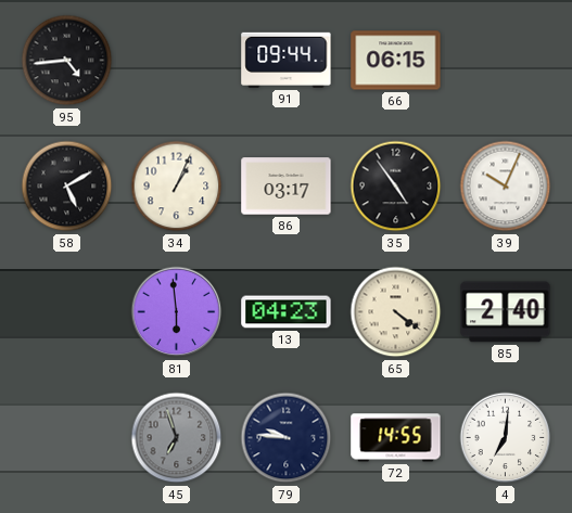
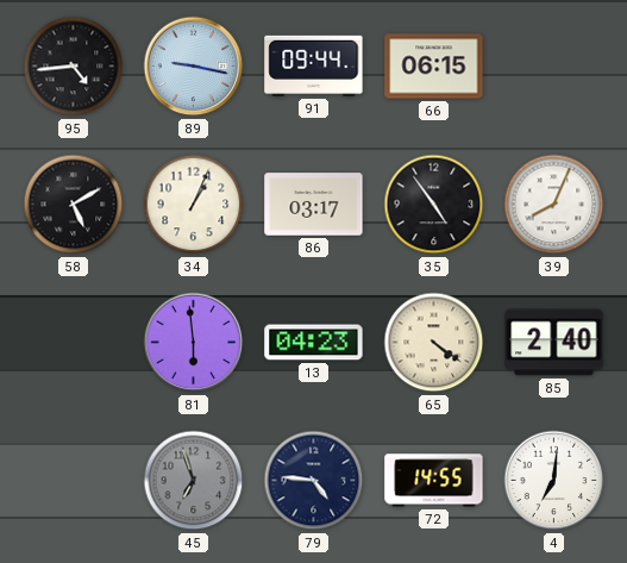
89: none -> 9:17 (194, 67)
39: 10:04 -> 8:04 (554, 205)
79: 9:46 -> 4:46 (314, 481)
